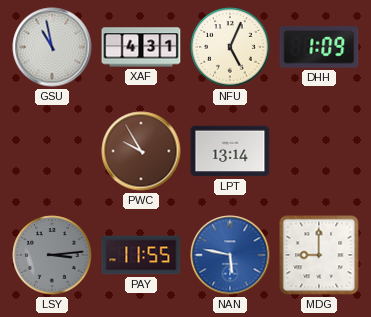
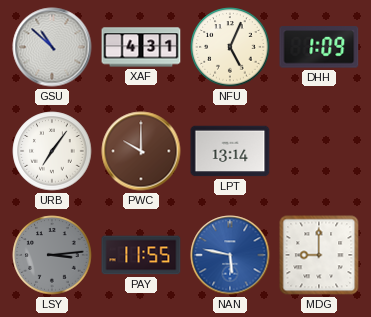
GSU: 10:58 -> 10:52 (52, 47)
URB: none -> 7:06 (52, 151)
PWC: 9:55 -> 10:00 (141, 151)
